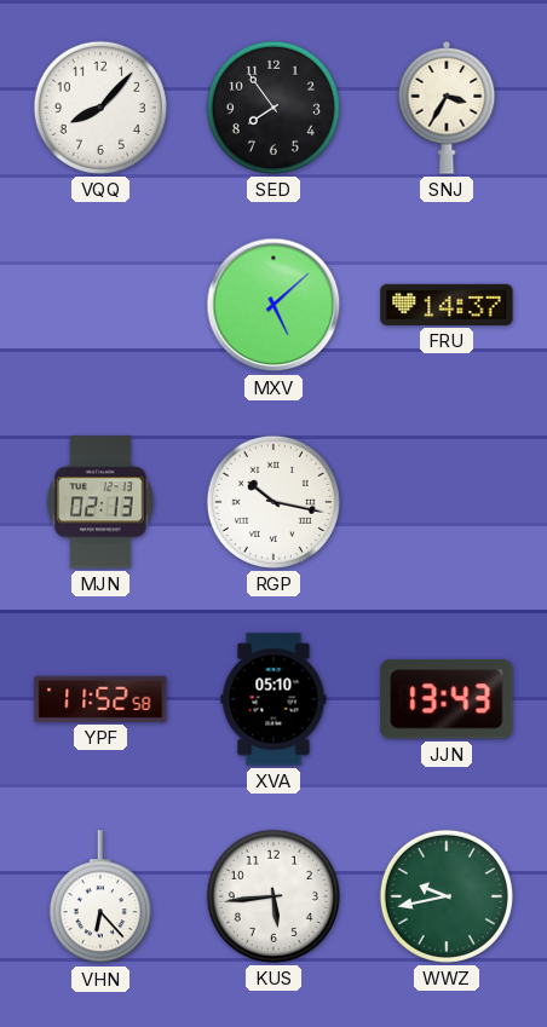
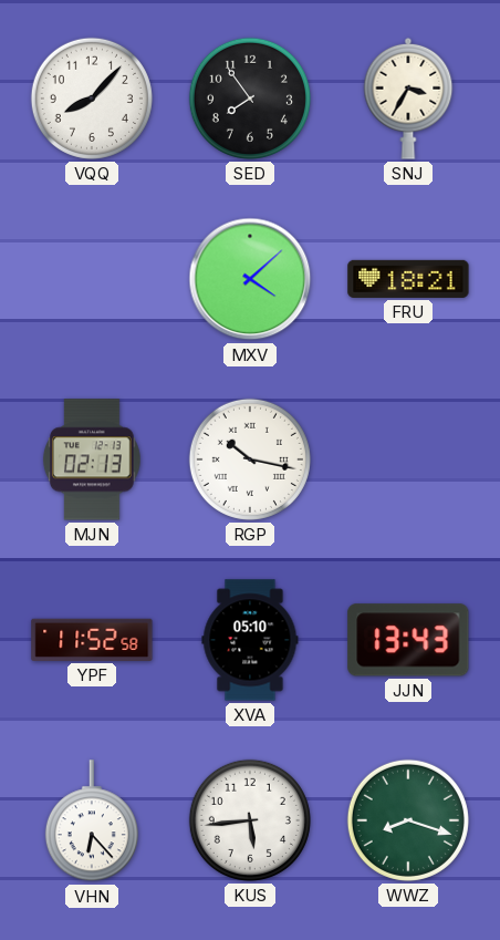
MXV: 5:08 -> 4:08 (250, 279)
FRU: 14:37 -> 18:21 (408, 279)
WWZ: 9:43 -> 8:18 (408, 820)
